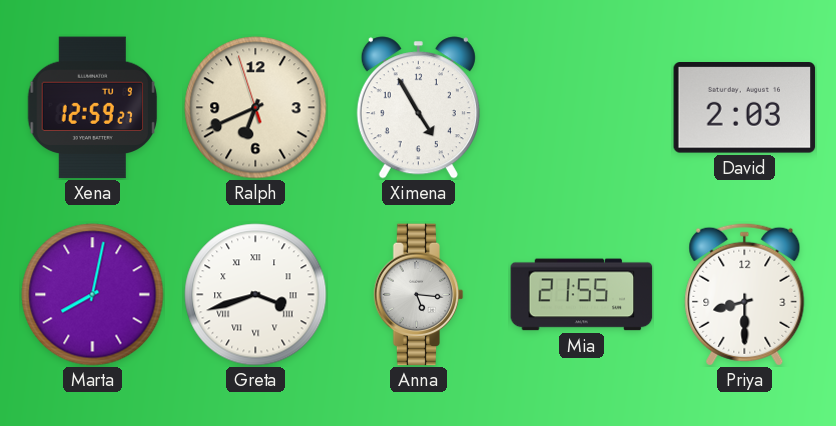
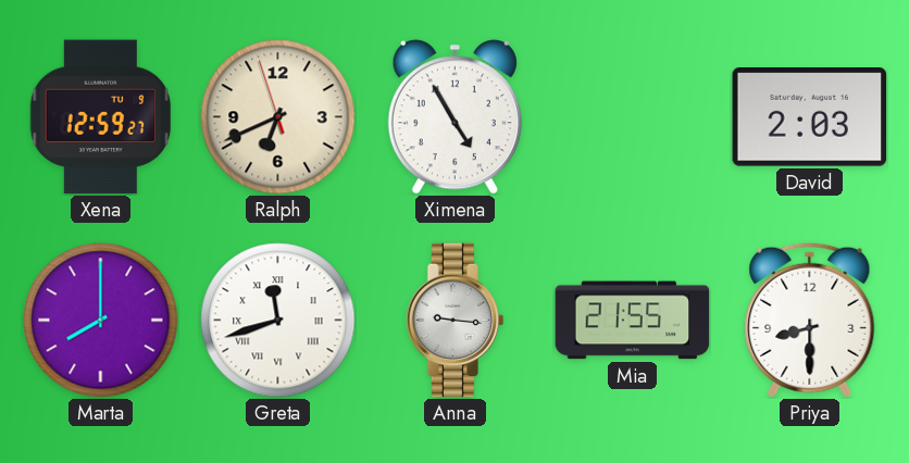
Marta: 8:02 -> 8:00 (101, 321)
Greta: 3:42 -> 11:42 (278, 321)
Anna: 5:16 -> 9:16 (456, 321)
